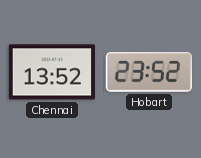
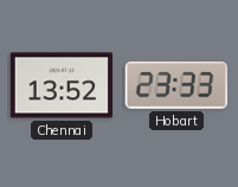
Hobart: 23:52 -> 23:33 (176, 85)
